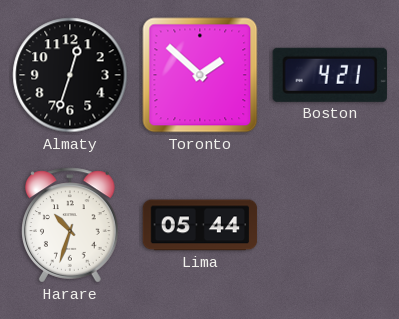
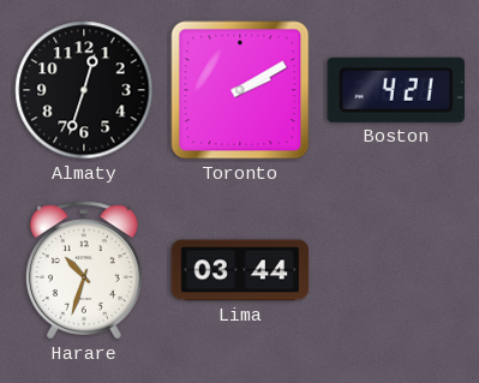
Toronto: 1:52 -> 2:10 (240, 90)
Lima: 05:44 -> 03:44 (240, 270)
